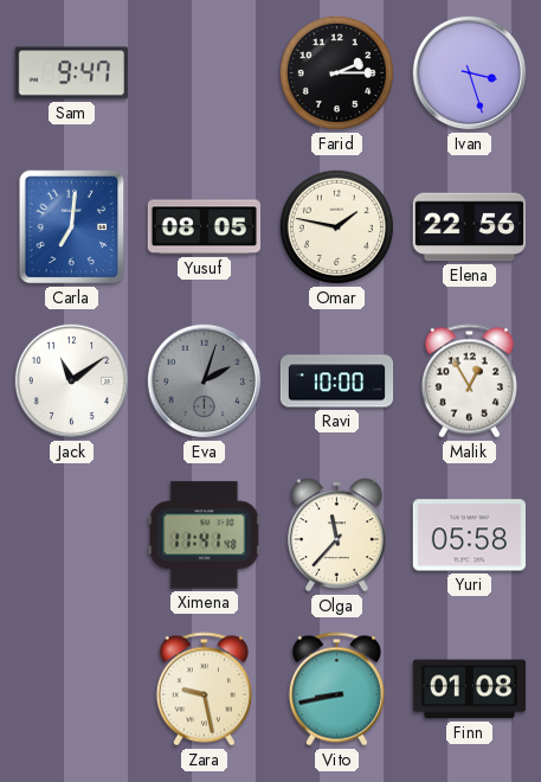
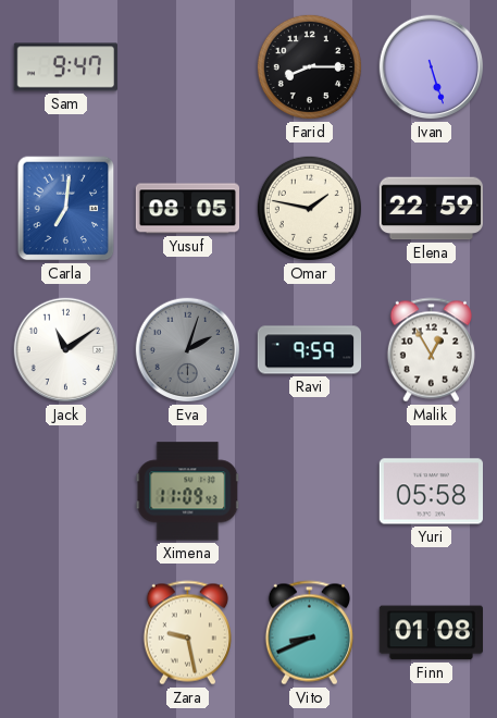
Farid: 2:15 -> 8:15 (309, 66)
Ivan: 3:27 -> 5:27 (432, 67)
Elena: 22:56 -> 22:59 (431, 209)
Ravi: 10:00 -> 9:59 (310, 350)
Ximena: 11:41 -> 11:09 (188, 492)
Olga: 11:37 -> none (337, 536)
Vito: 8:43 -> 8:41 (309, 633)
